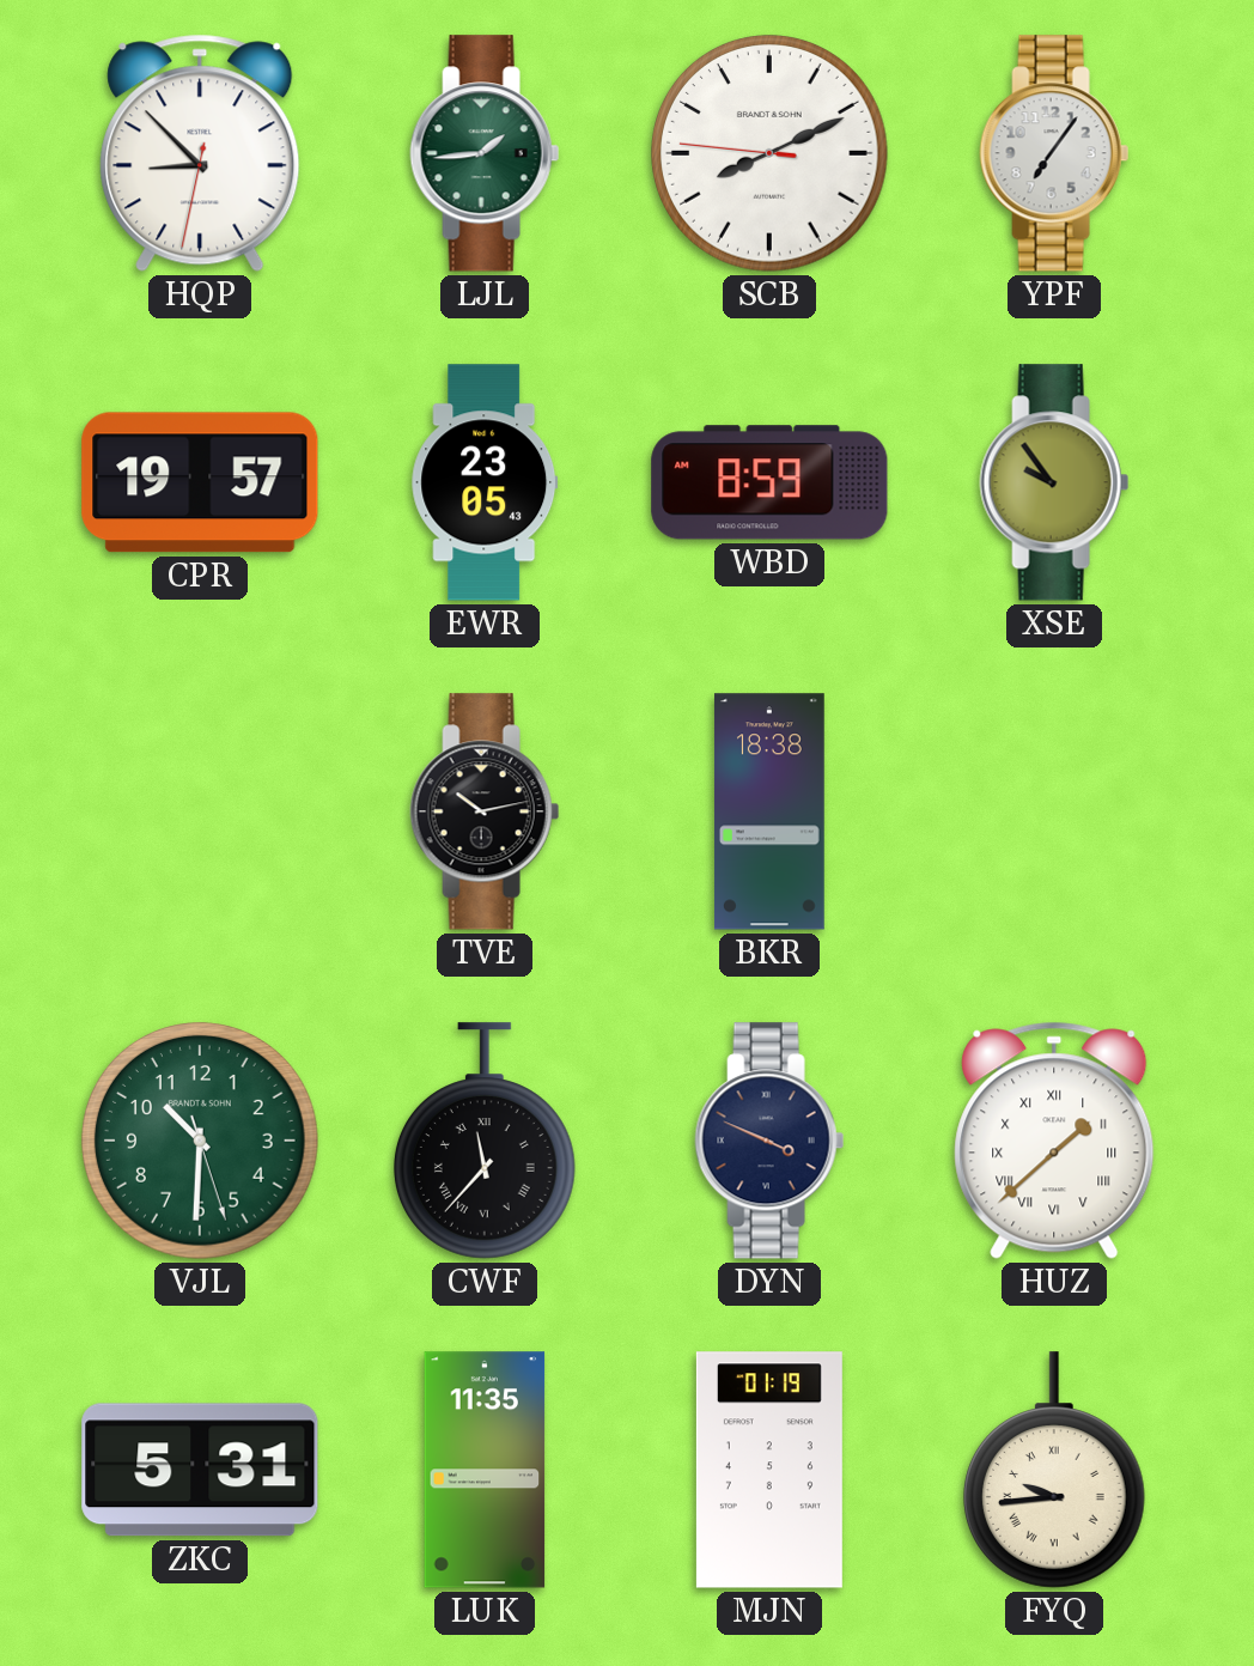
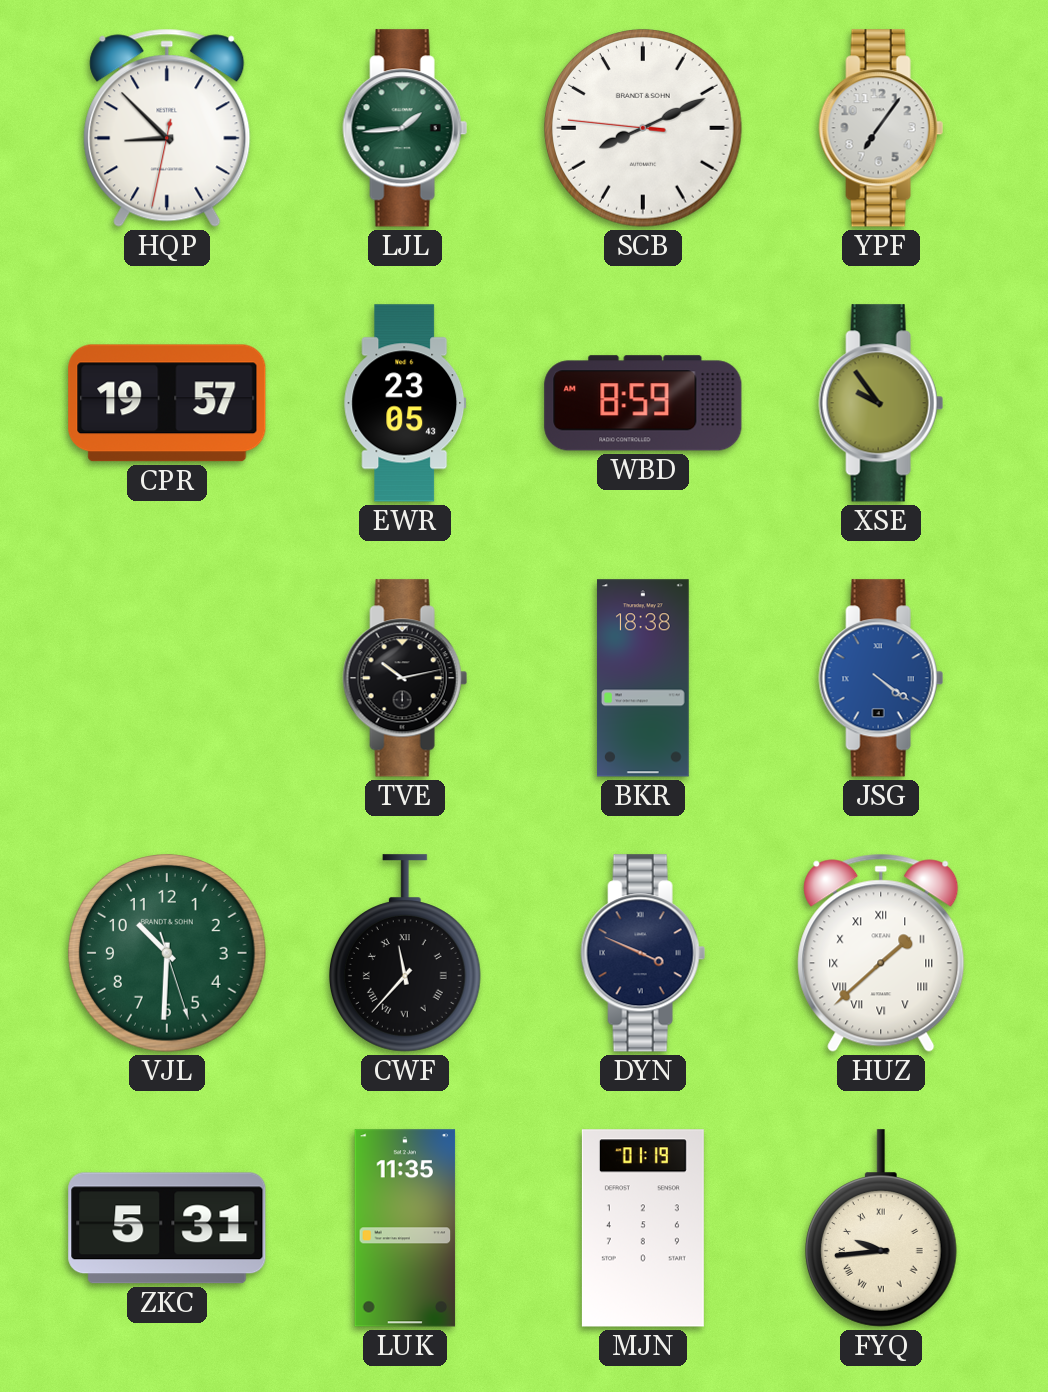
JSG: none -> 4:21 (881, 678)
